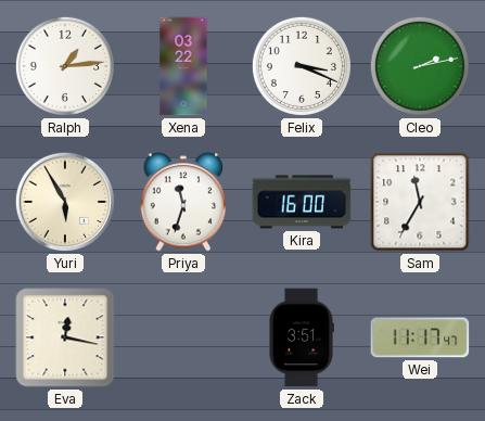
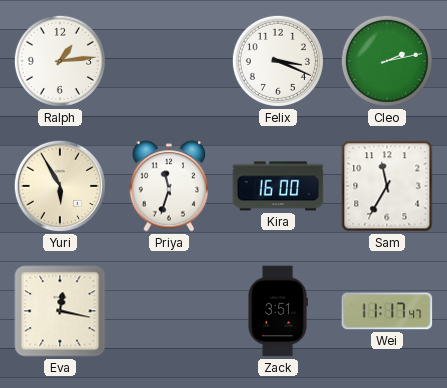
Xena: 03:22 -> none (183, 66)
